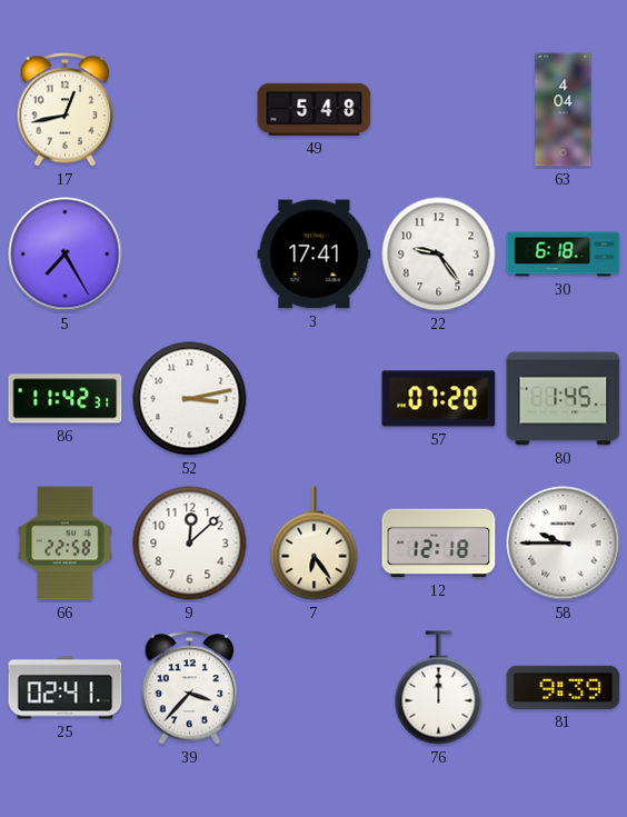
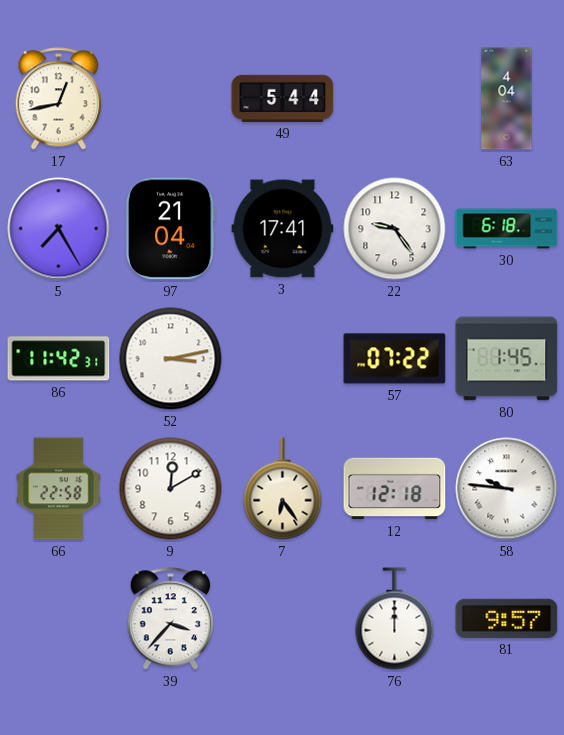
49: 5:48 -> 5:44 (283, 98)
97: none -> 21:04 (170, 229)
57: 07:20 -> 07:22 (395, 359)
9: 12:08 -> 12:10 (171, 489)
58: 9:45 -> 9:46 (507, 489)
25: 02:41 -> none (66, 688)
81: 9:39 -> 9:57 (507, 618)
